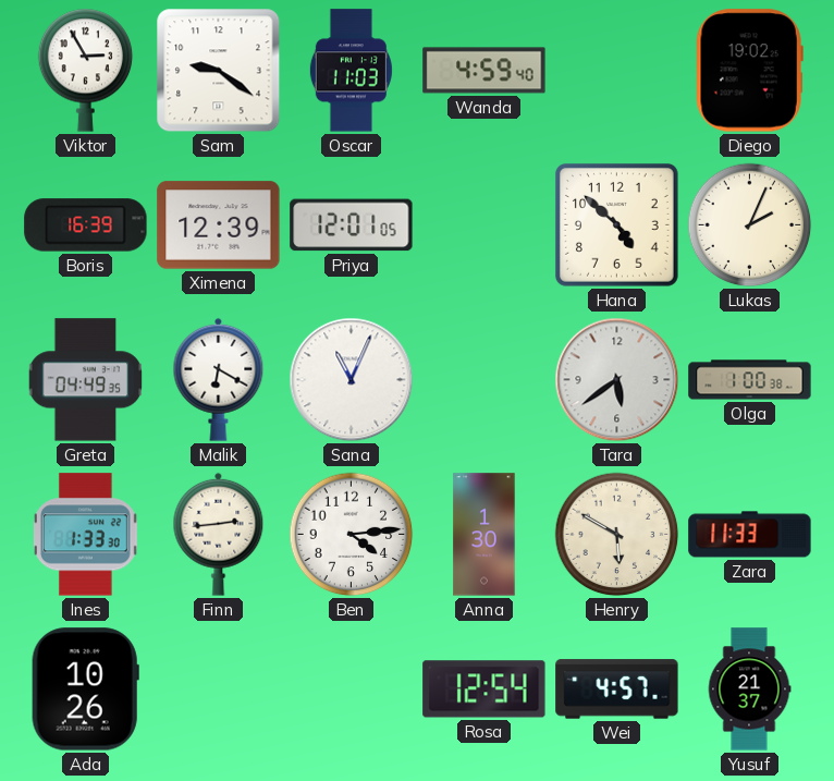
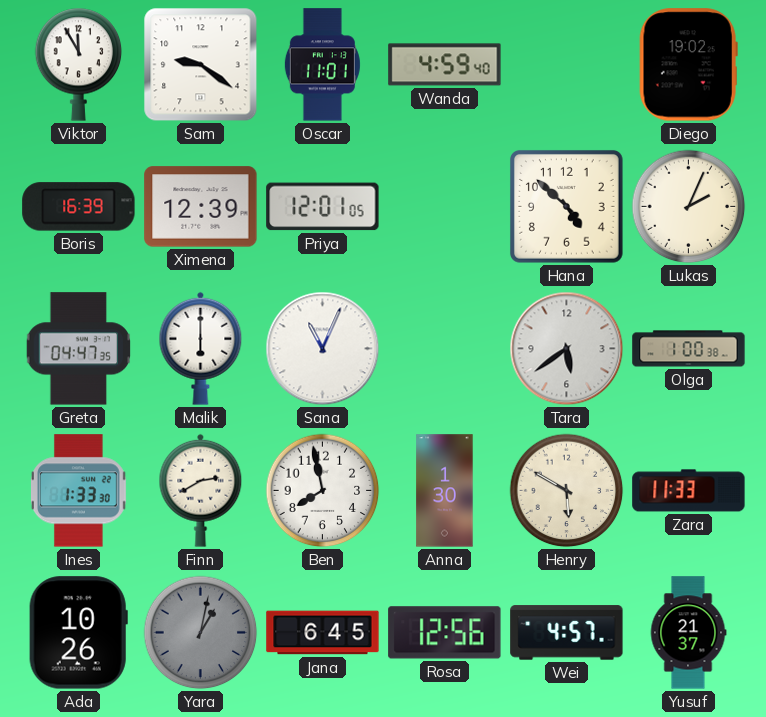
Viktor: 2:55 -> 11:55 (79, 64)
Oscar: 11:03 -> 11:01 (322, 65)
Greta: 04:49 -> 04:47 (79, 349)
Malik: 6:20 -> 6:00 (201, 348)
Finn: 2:44 -> 2:40 (201, 490)
Ben: 4:14 -> 7:58 (323, 491)
Yara: none -> 1:02 (201, 633)
Jana: none -> 6:45 (323, 633)
Rosa: 12:54 -> 12:56 (445, 633)
